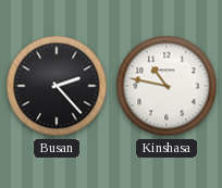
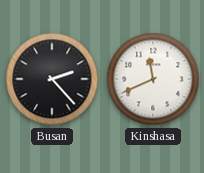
Kinshasa: 10:47 -> 11:41 (153, 79)
